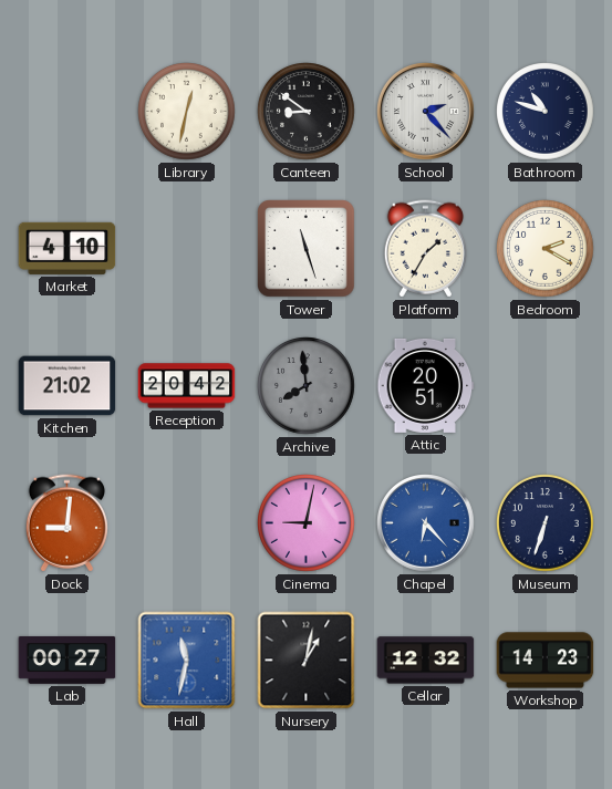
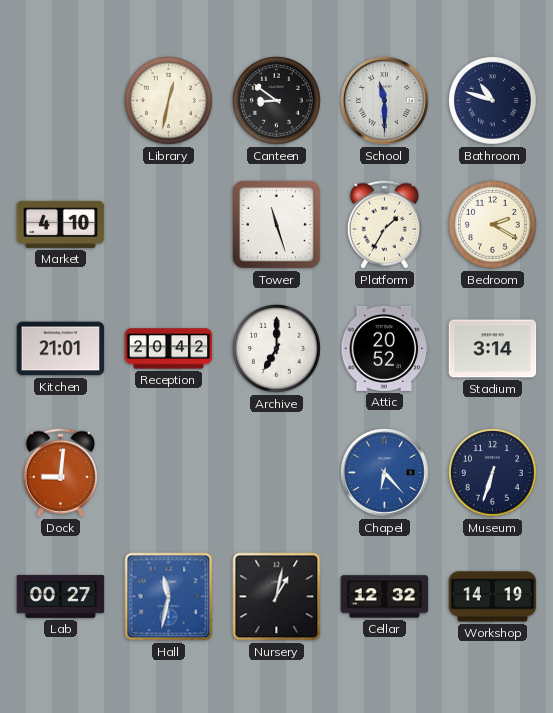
School: 2:23 -> 11:30 (385, 101)
Kitchen: 21:02 -> 21:01 (61, 349)
Archive: 7:59 -> 7:00 (277, 349)
Archive dial: grey -> white (277, 349)
Attic: 20:51 -> 20:52 (385, 348)
Stadium: none -> 3:14 (493, 349)
Cinema: 9:02 -> none (307, 523)
Workshop: 14:23 -> 14:19 (493, 597)
